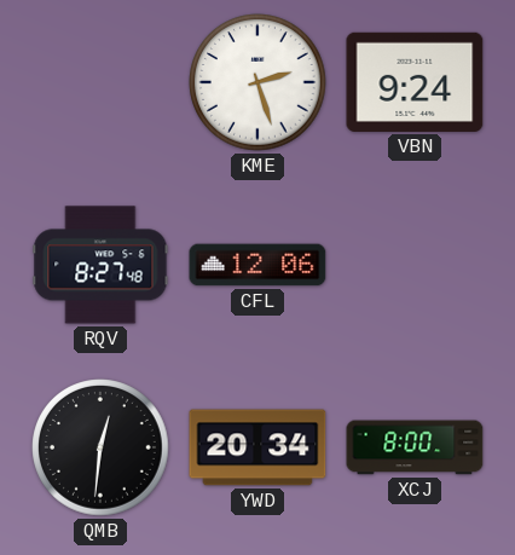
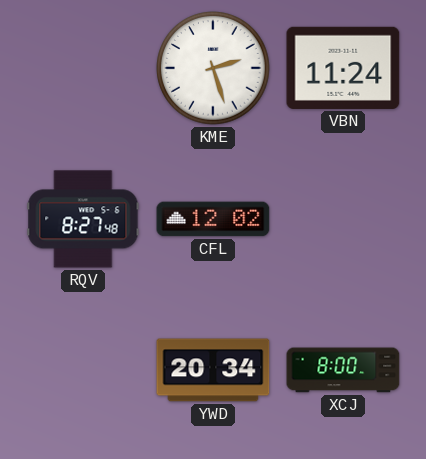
VBN: 9:24 -> 11:24 (343, 68)
CFL: 12:06 -> 12:02 (213, 219)
QMB: 12:31 -> none (100, 447)
